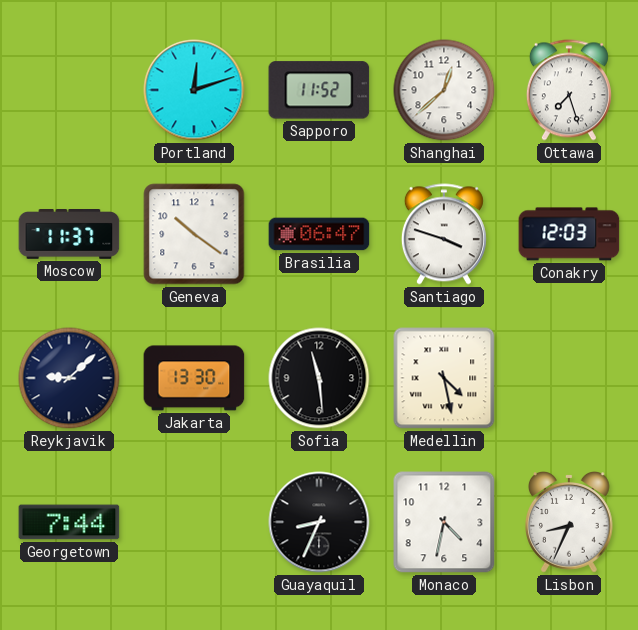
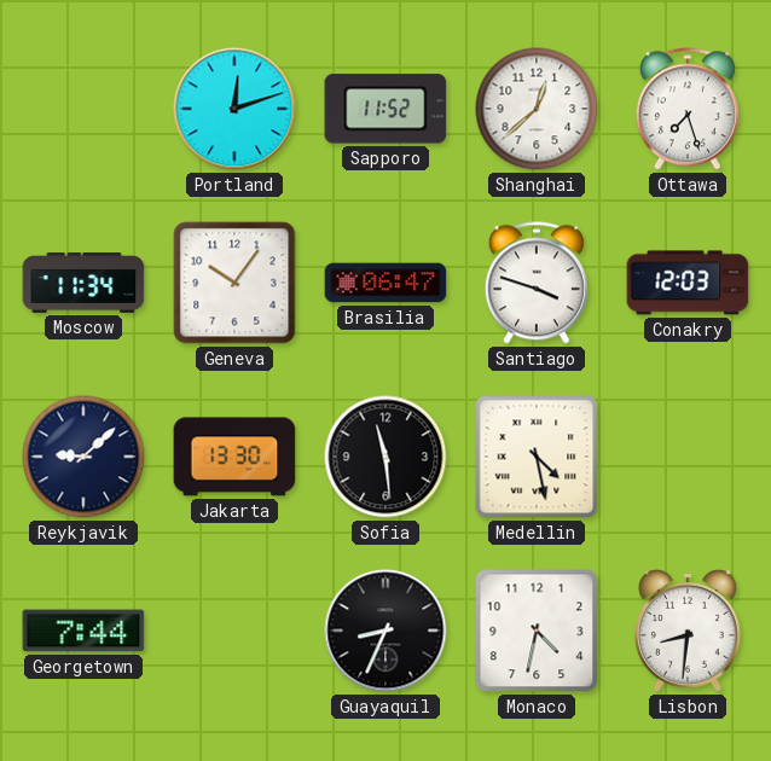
Moscow: 11:37 -> 11:34 (83, 284)
Geneva: 10:21 -> 10:06 (234, 283)
Lisbon: 8:34 -> 8:31 (689, 631)
